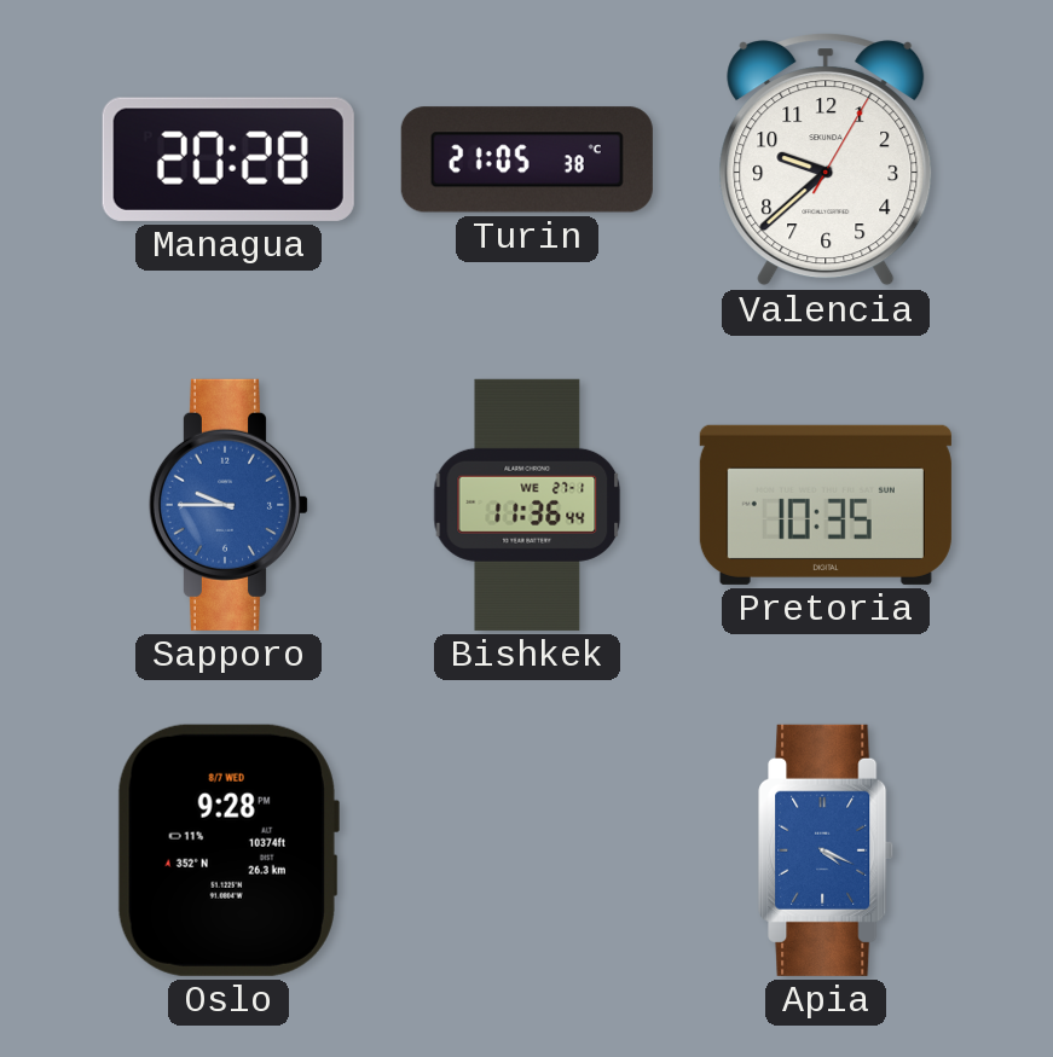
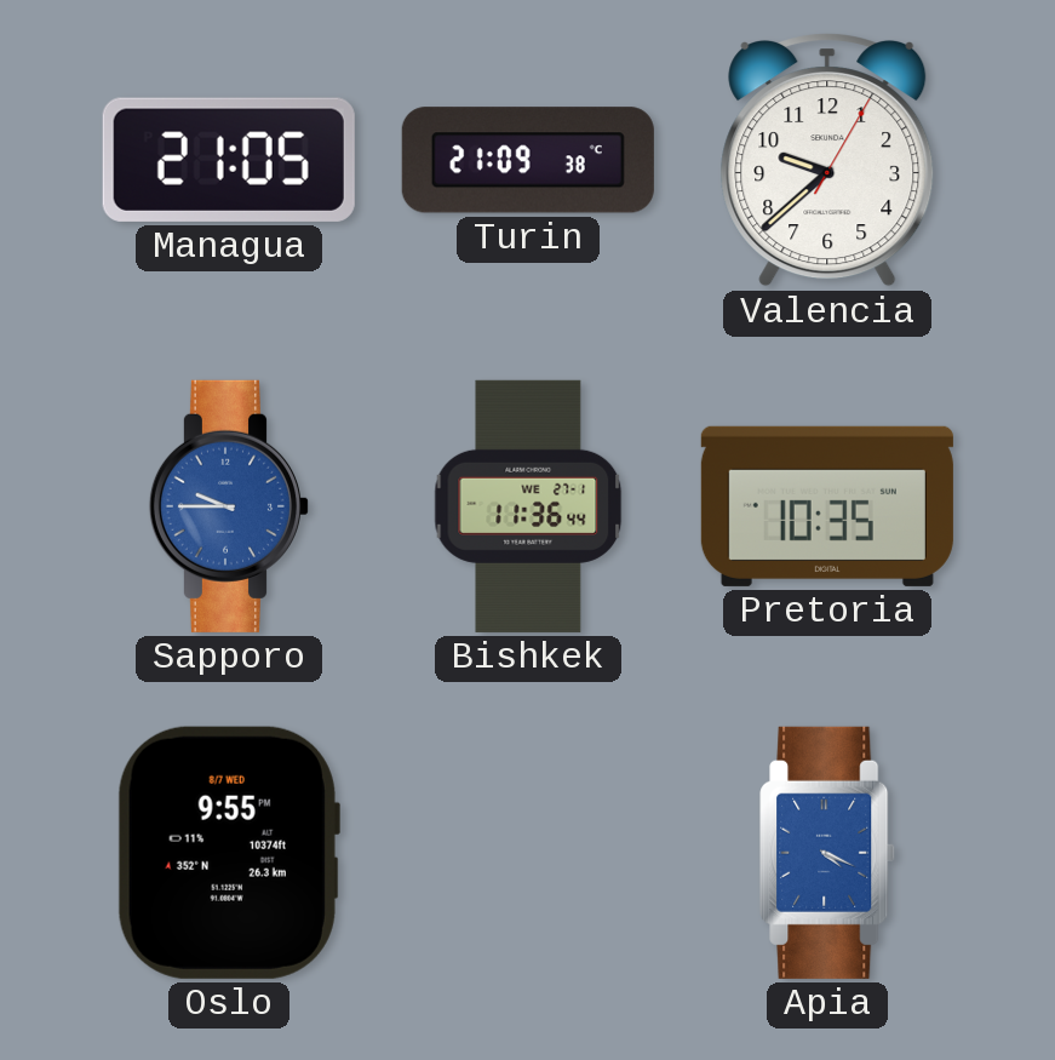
Managua: 20:28 -> 21:05 (229, 160)
Turin: 21:05 -> 21:09 (528, 160)
Oslo: 9:28 -> 9:55 (228, 853)
